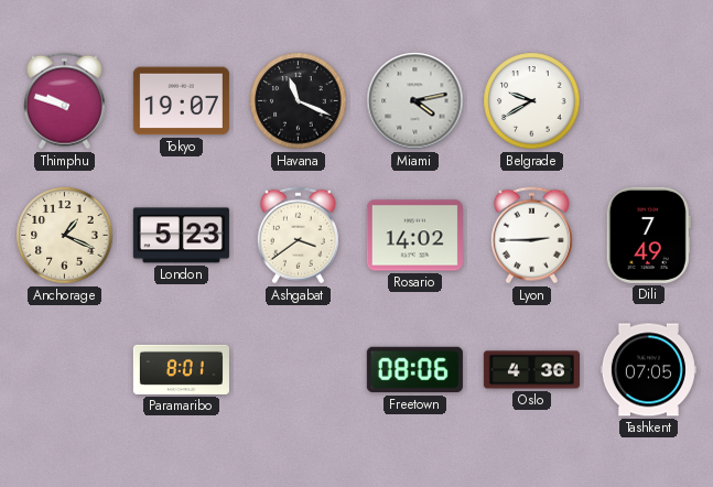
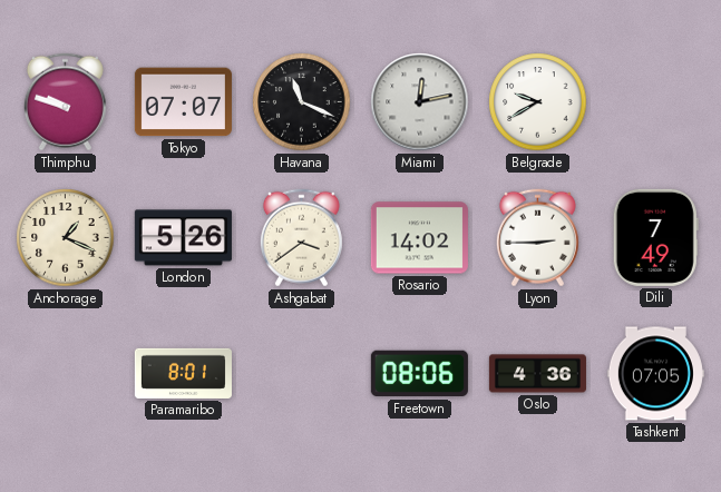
Tokyo: 19:07 -> 07:07 (183, 102)
Miami: 4:13 -> 12:13 (420, 102)
London: 5:23 -> 5:26 (183, 238)
